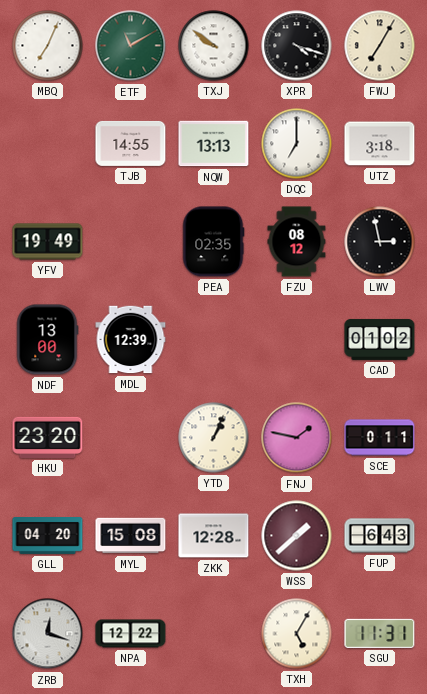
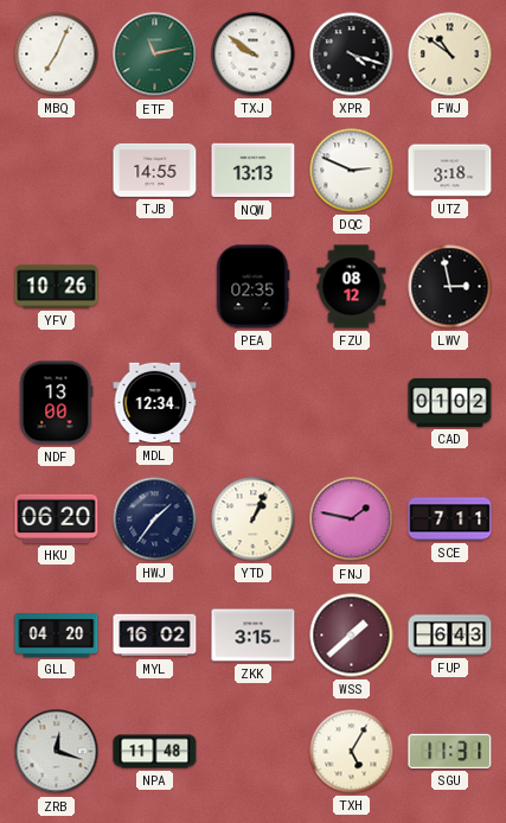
ETF: 11:10 -> 11:13 (155, 55)
FWJ: 7:05 -> 10:51 (450, 55)
DQC: 7:00 -> 2:49 (352, 171)
YFV: 19:49 -> 10:26 (57, 287)
MDL: 12:39 -> 12:34 (155, 403)
HKU: 23:20 -> 06:20 (57, 518)
HWJ: none -> 1:36 (155, 519)
SCE: 0:11 -> 7:11 (450, 519)
MYL: 15:08 -> 16:02 (155, 636)
ZKK: 12:28 -> 3:15 (254, 636)
NPA: 12:22 -> 11:48 (155, 752)
